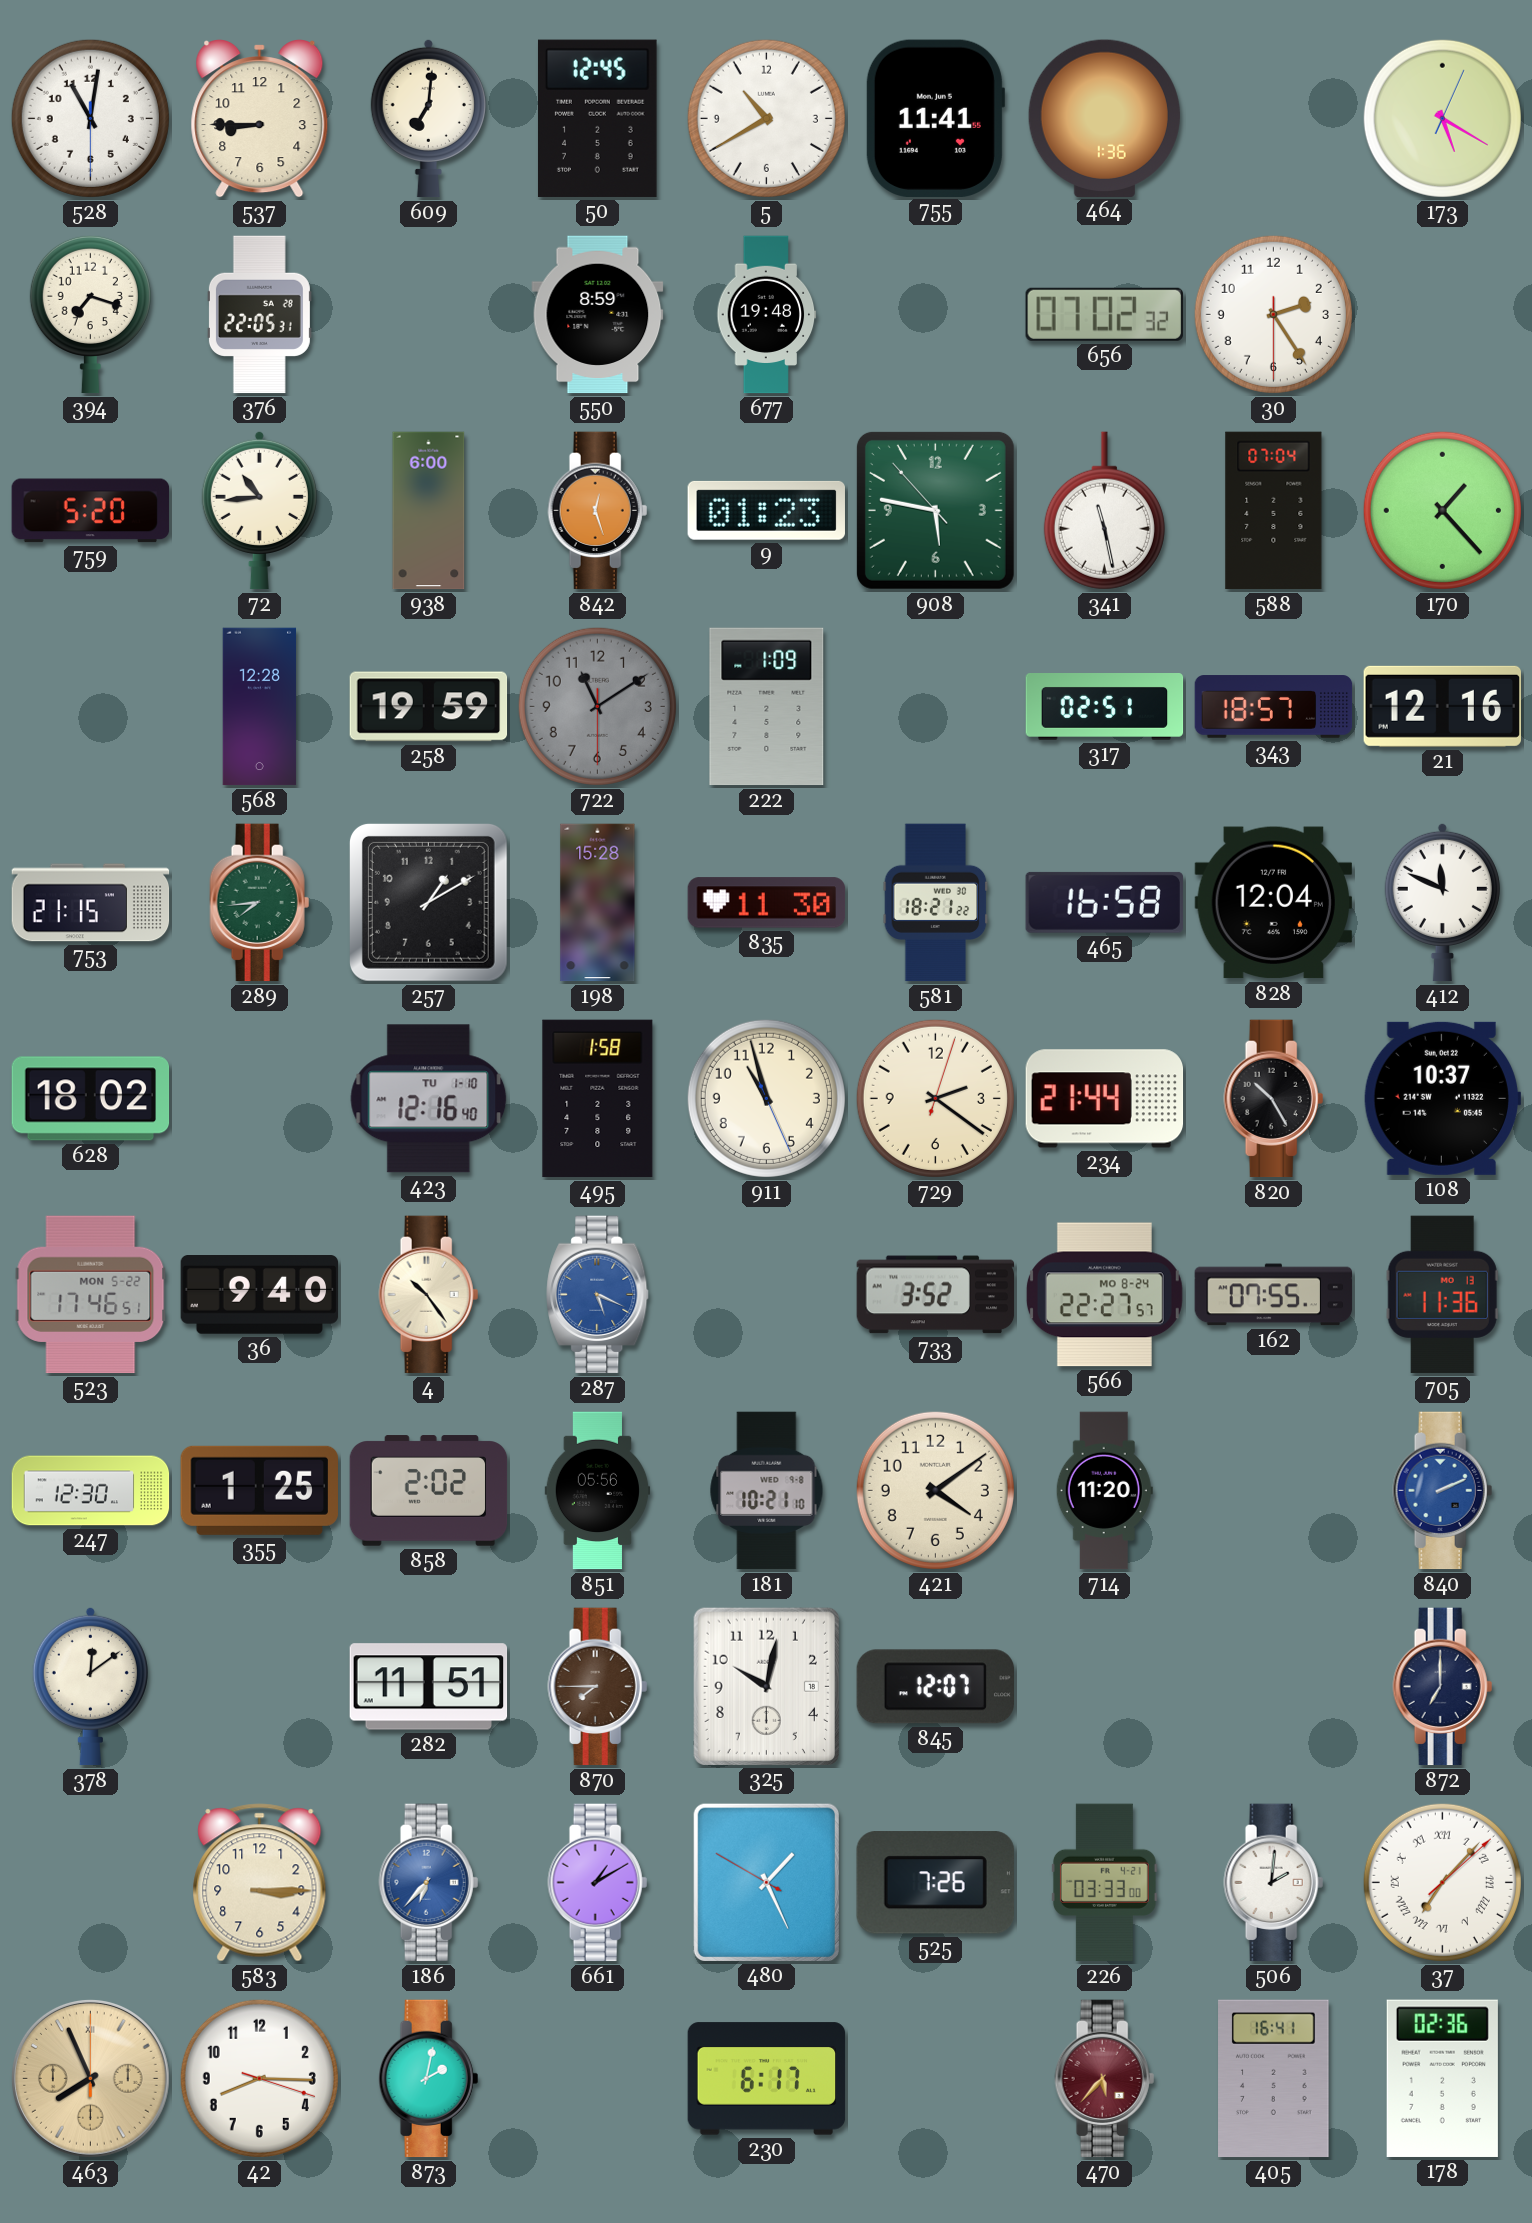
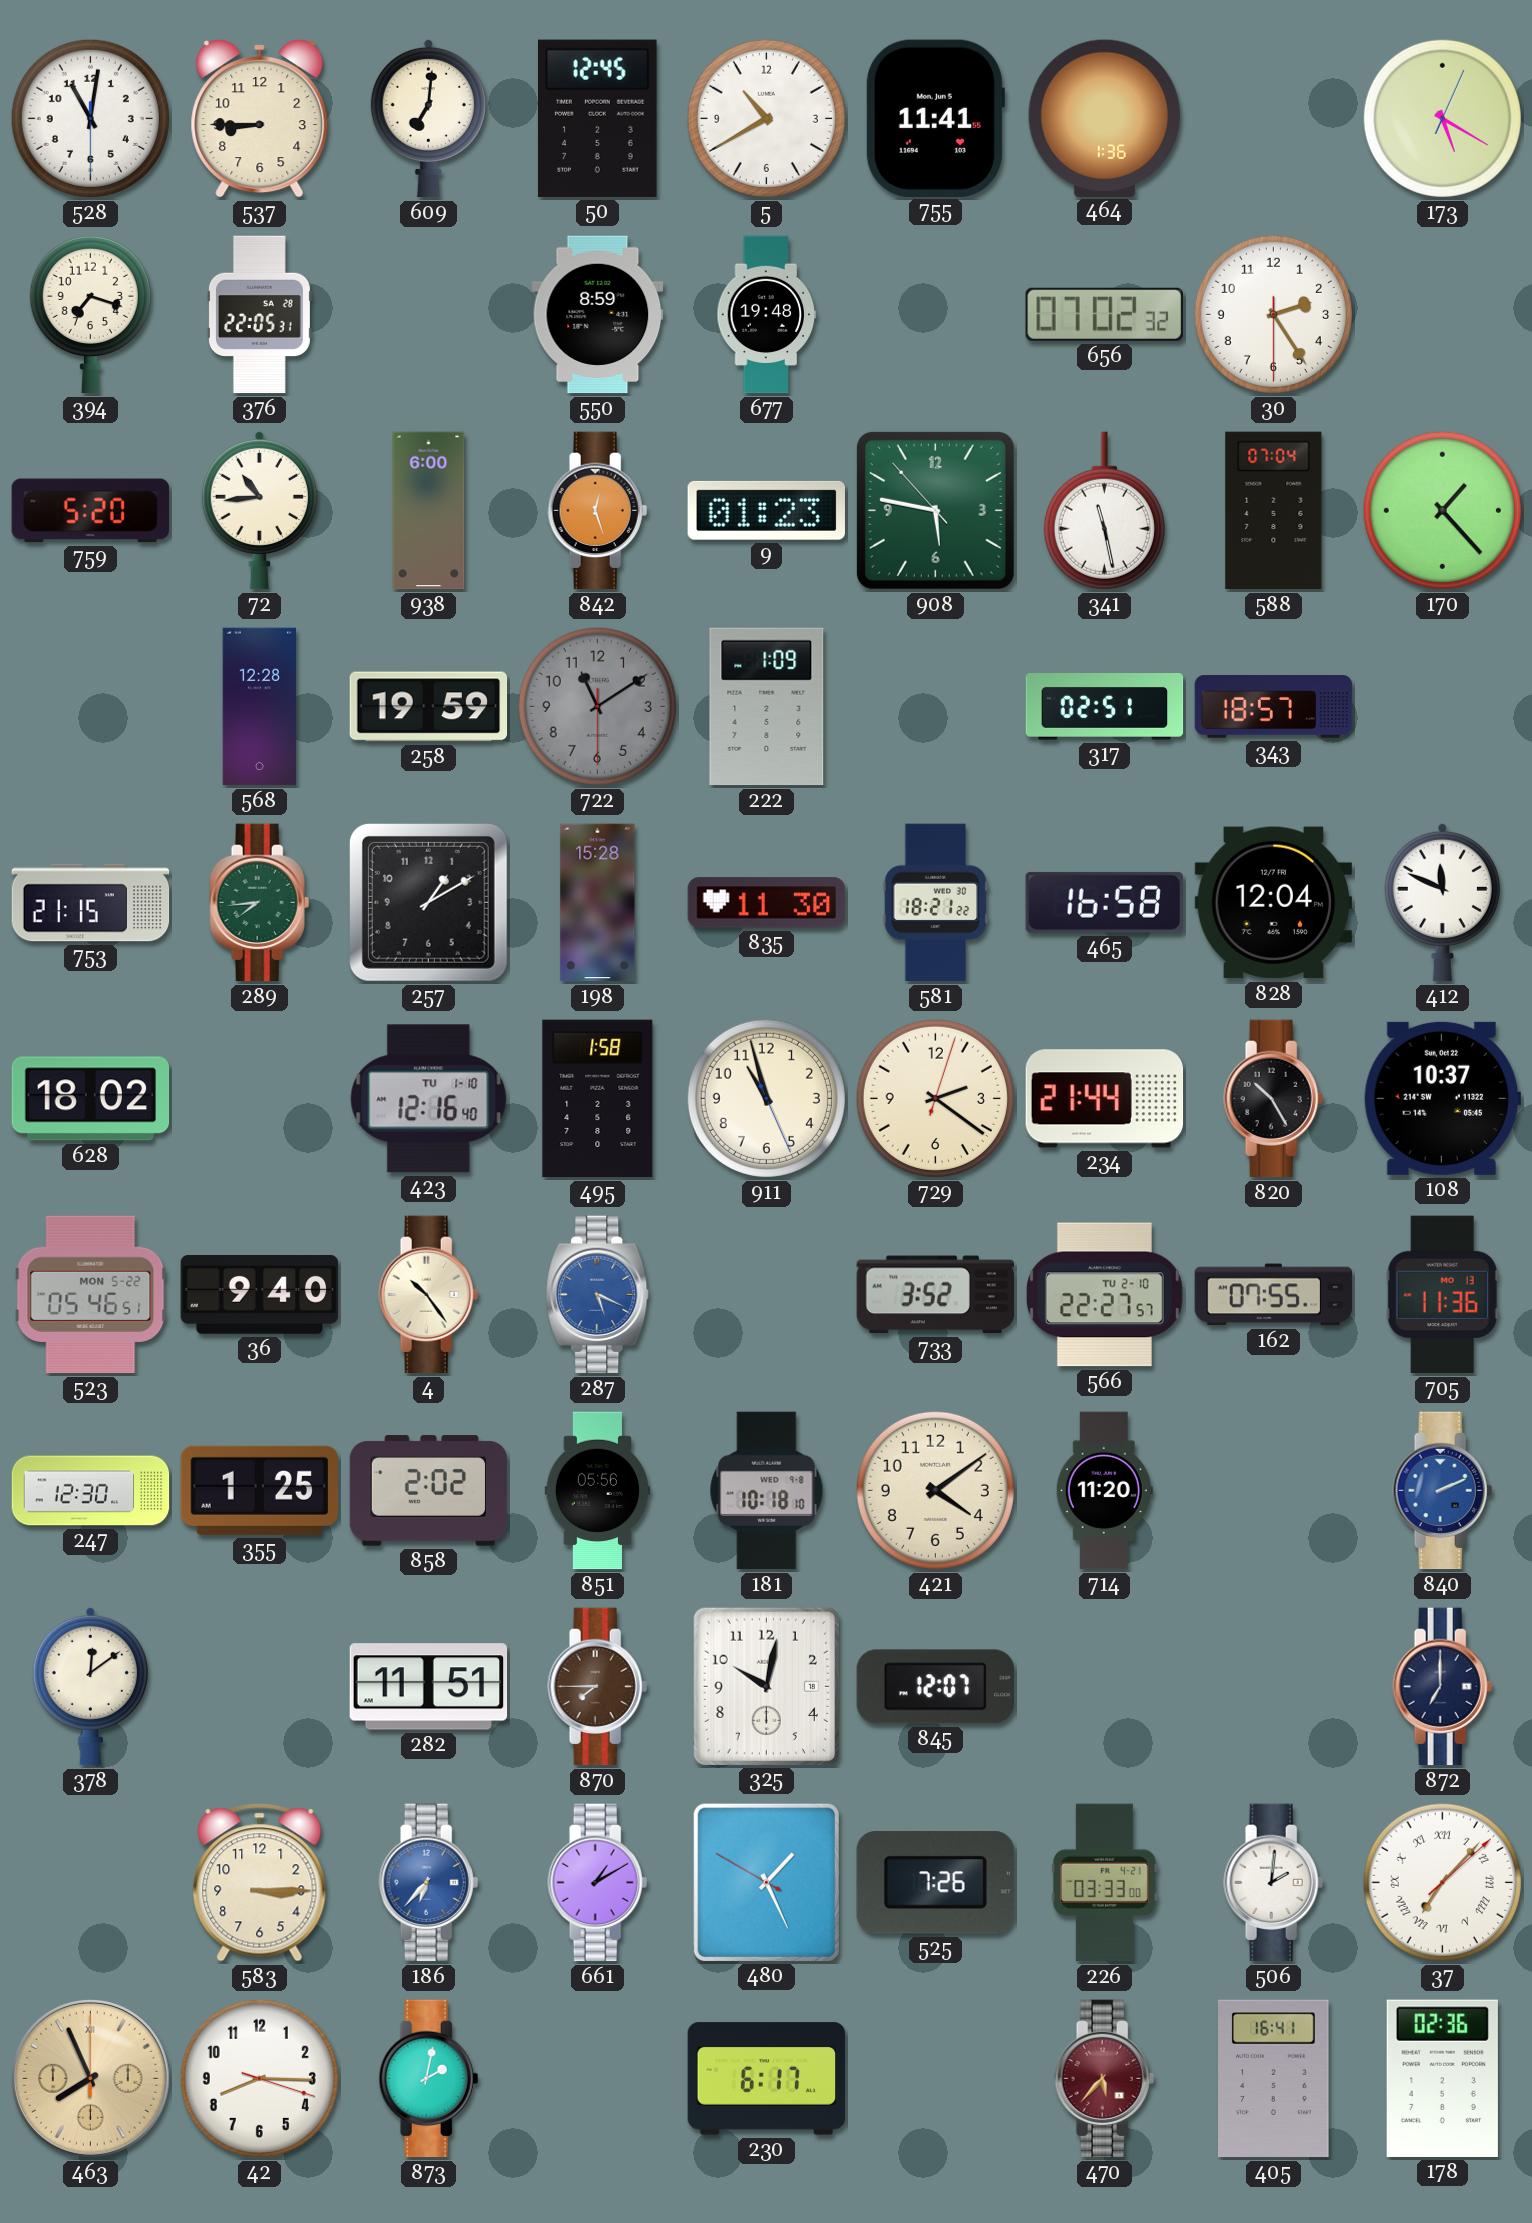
21: 12:16 -> none (1443, 706)
523: 17:46 -> 05:46 (91, 1295)
566 date: MO 8-24 -> TU 2-10 (1104, 1295)
181: 10:21 -> 10:18 (767, 1491)
